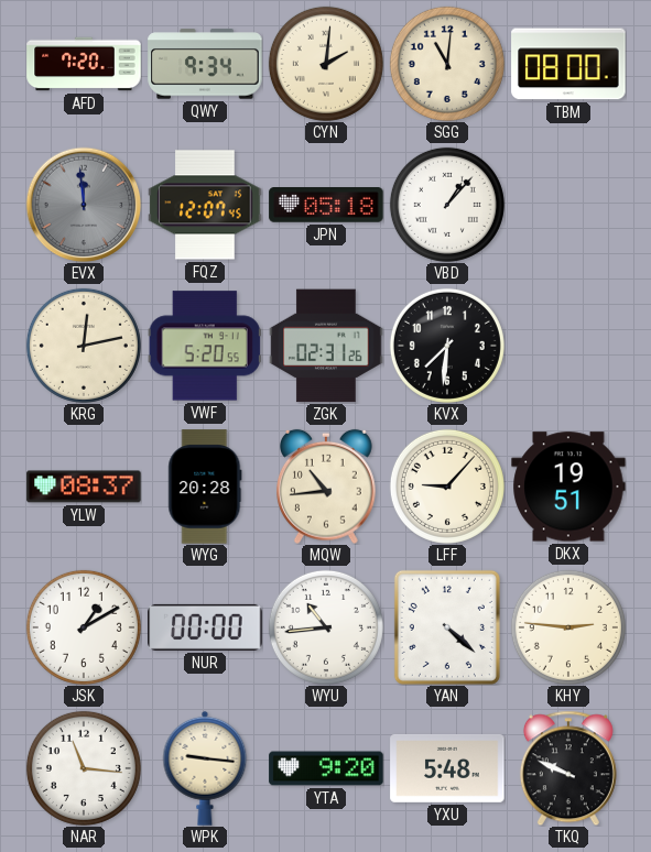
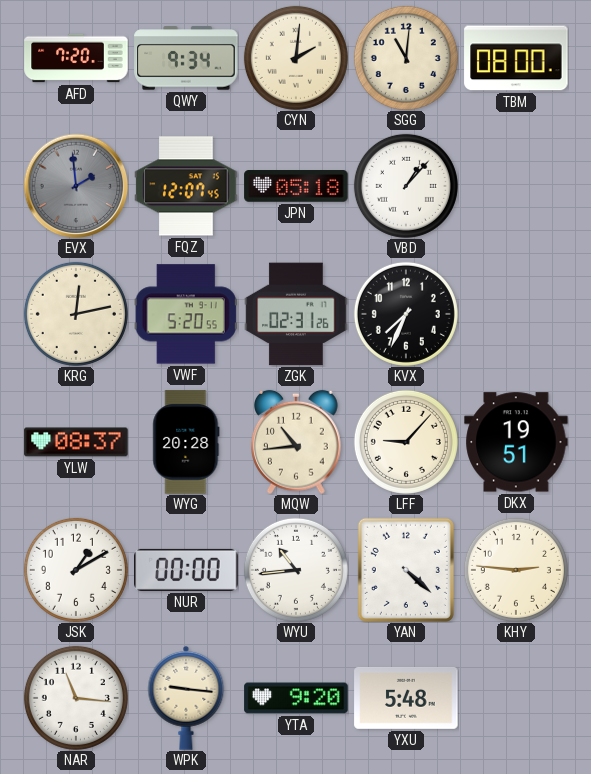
EVX: 11:59 -> 1:59 (76, 186)
KVX: 7:31 -> 7:34 (406, 314)
TKQ: 9:49 -> none (568, 768)
